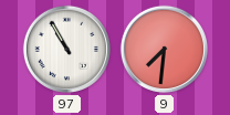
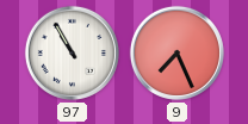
9: 7:31 -> 7:26 (176, 52)
